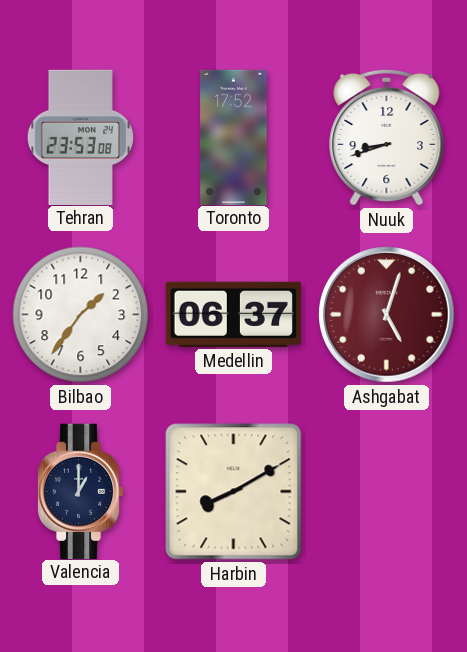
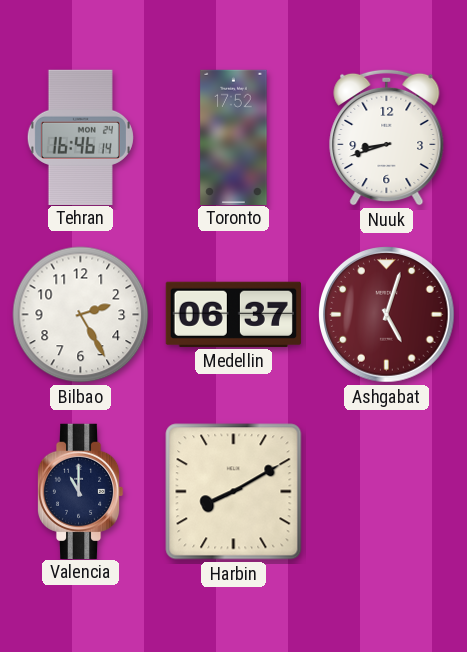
Tehran: 23:53 -> 16:46 (80, 137)
Bilbao: 1:36 -> 2:25 (81, 315)
Valencia: 1:00 -> 11:00 (80, 491)
